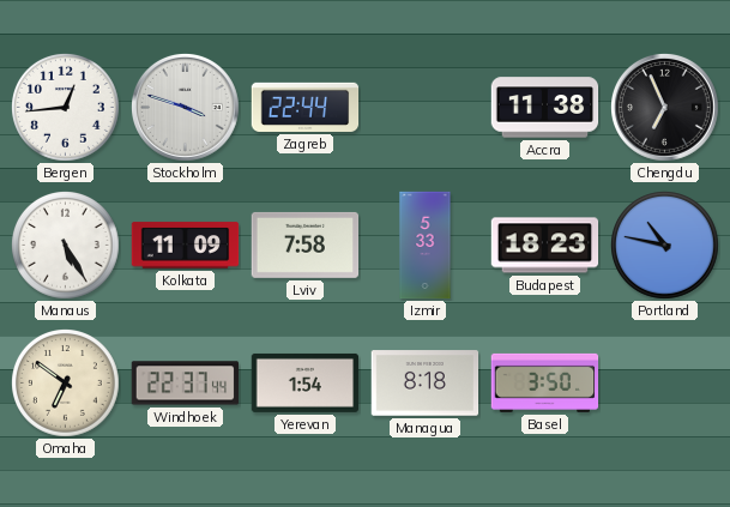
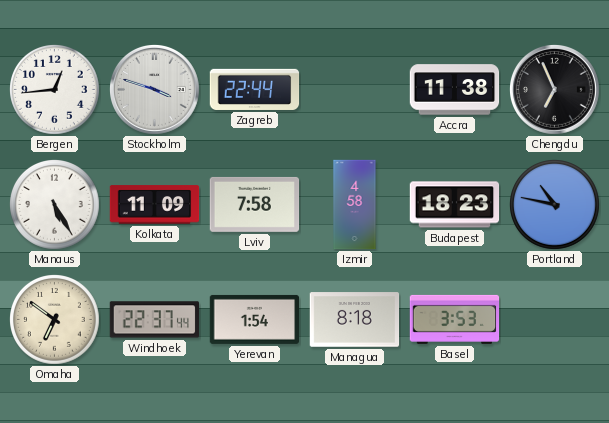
Izmir: 5:33 -> 4:58 (355, 205)
Basel: 3:50 -> 3:53 (455, 319)
